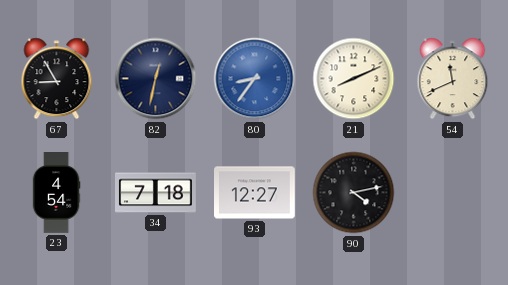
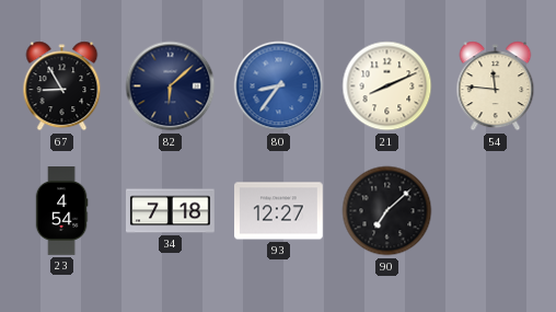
82: 12:32 -> 6:08 (171, 86)
54: 11:41 -> 11:46 (496, 86)
90: 4:13 -> 7:08 (387, 211)
